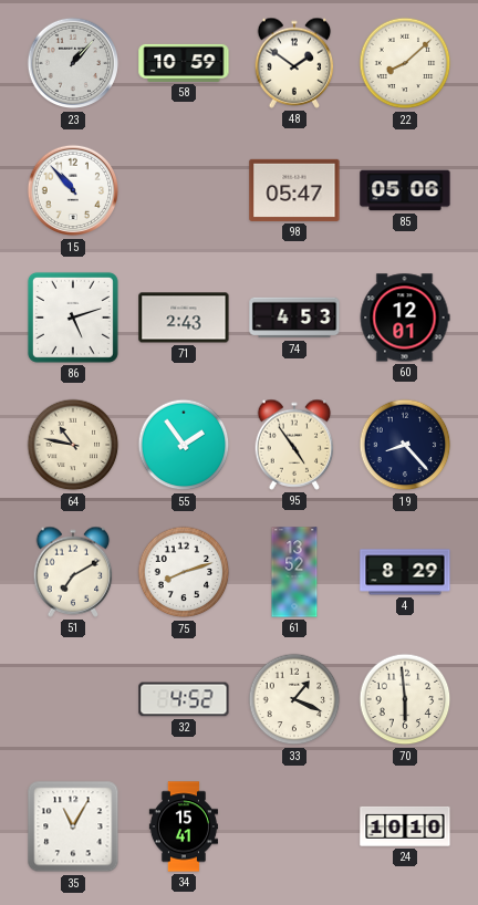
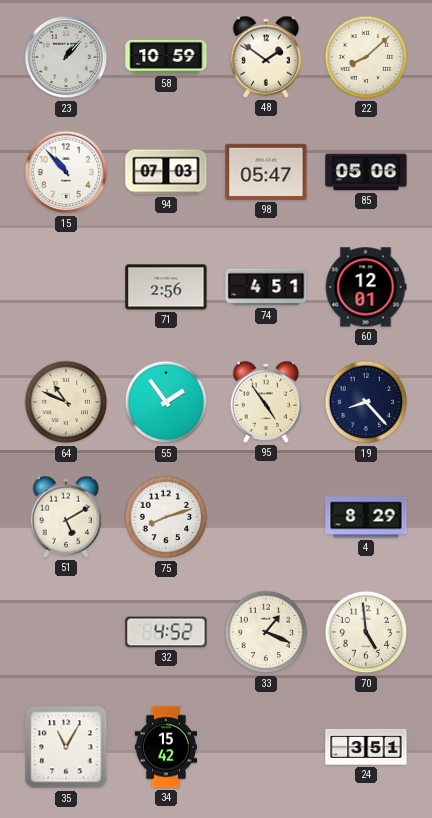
94: none -> 07:03 (166, 172)
86: 5:12 -> none (73, 318)
71: 2:43 -> 2:56 (166, 287)
74: 4:53 -> 4:51 (266, 287)
64: 10:47 -> 10:49 (66, 402)
51: 7:10 -> 5:10 (66, 517)
61: 13:52 -> none (294, 572)
70: 5:59 -> 4:59 (366, 632)
34: 15:41 -> 15:42 (166, 747)
24: 10:10 -> 3:51 (366, 747)
